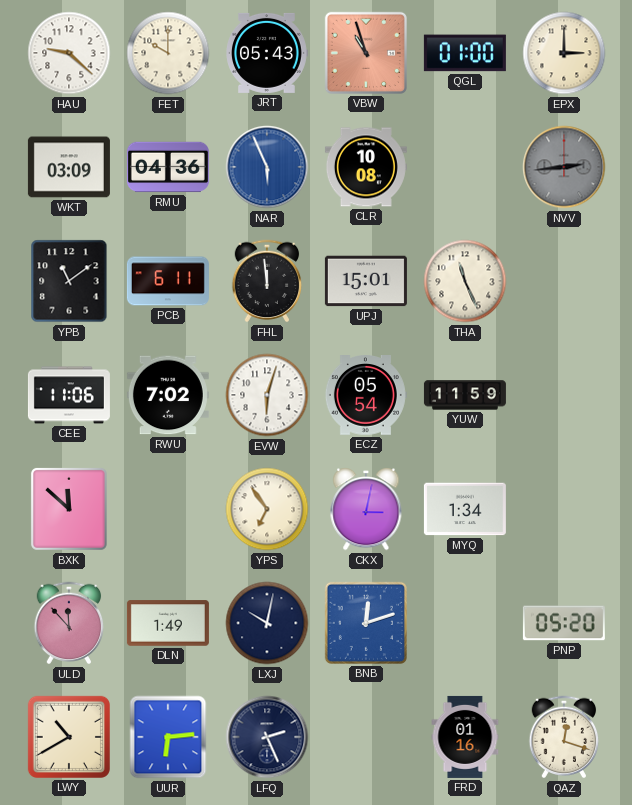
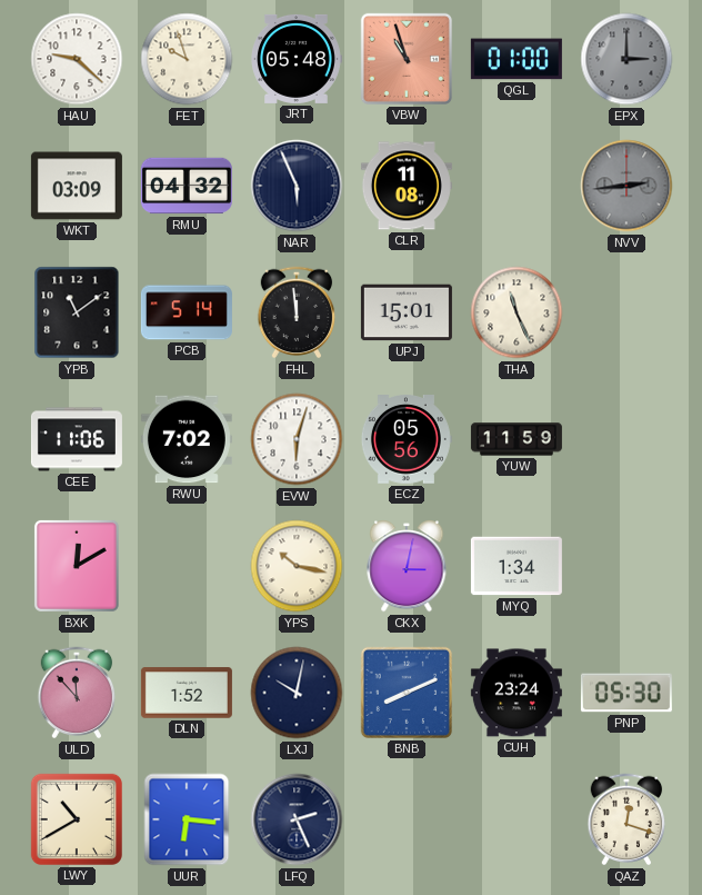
FET: 10:00 -> 9:57 (187, 59)
JRT: 05:43 -> 05:48 (297, 59)
EPX dial: cream -> grey (626, 59)
RMU: 04:36 -> 04:32 (187, 186)
NAR dial: blue -> navy (297, 186)
CLR: 10:08 -> 11:08 (407, 186)
PCB: 6:11 -> 5:14 (187, 312)
ECZ: 05:54 -> 05:56 (407, 440)
BXK: 11:52 -> 12:10 (77, 566)
YPS: 6:54 -> 10:17 (297, 566)
DLN: 1:49 -> 1:52 (187, 693)
BNB: 12:12 -> 8:11 (407, 693)
CUH: none -> 23:24 (517, 693)
PNP: 05:20 -> 05:30 (626, 693)
UUR: 6:14 -> 6:16 (187, 819)
FRD: 01:16 -> none (465, 737)
